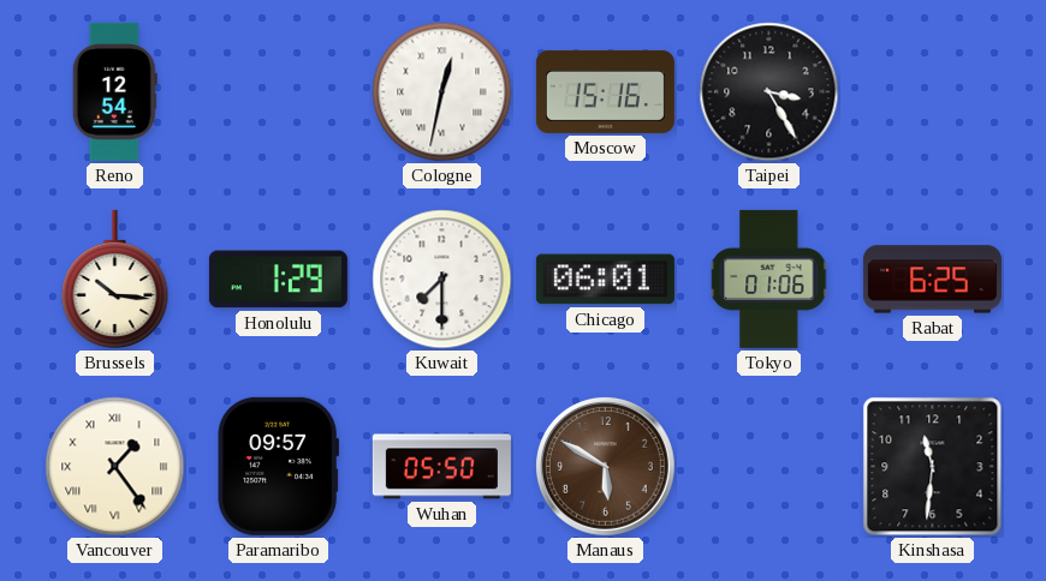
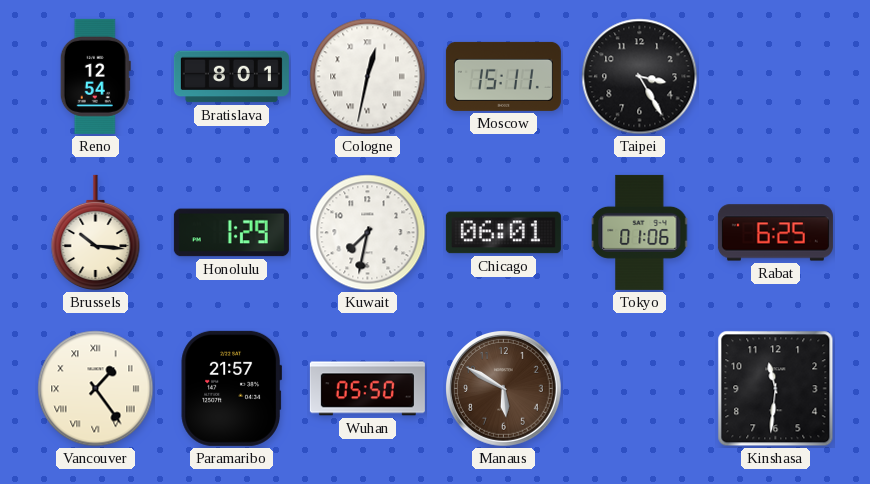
Bratislava: none -> 8:01 (231, 77)
Moscow: 15:16 -> 15:11 (503, 76)
Kuwait: 7:30 -> 7:32 (368, 233)
Paramaribo: 09:57 -> 21:57 (231, 388)
